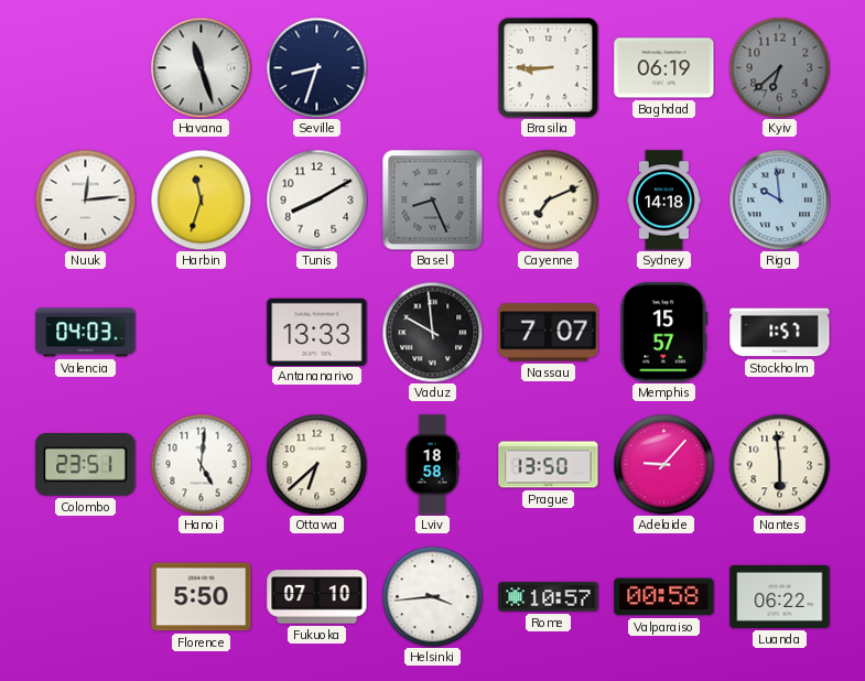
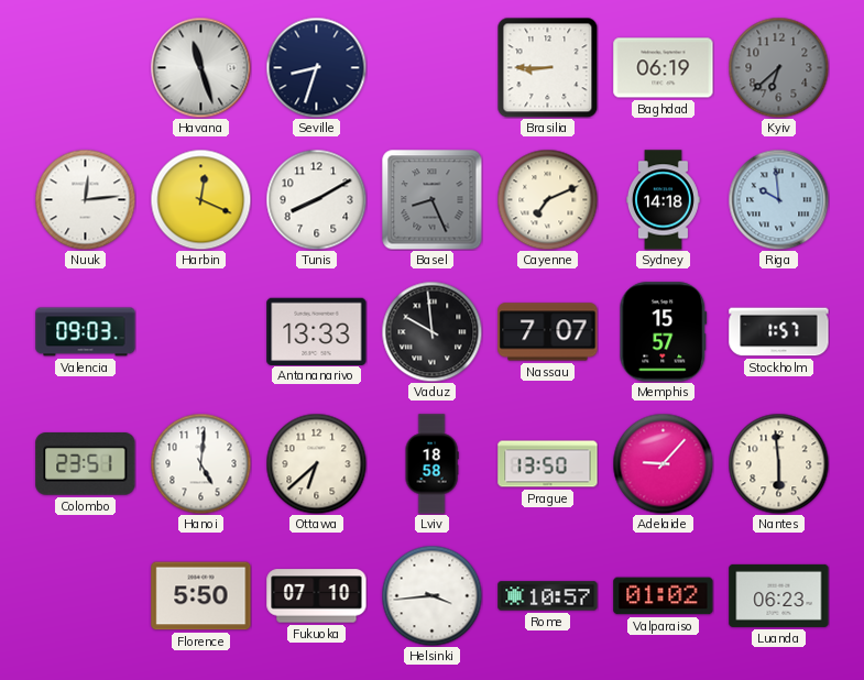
Harbin: 11:33 -> 12:19 (200, 199)
Valencia: 04:03 -> 09:03 (86, 332)
Valparaiso: 00:58 -> 01:02 (664, 596)
Luanda: 06:22 -> 06:23 (779, 595)
